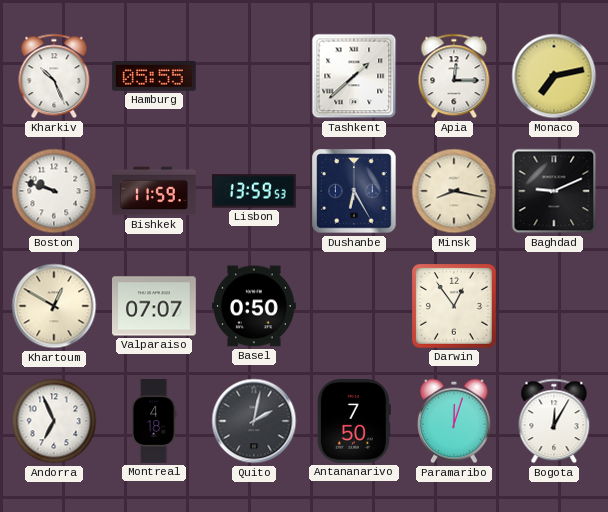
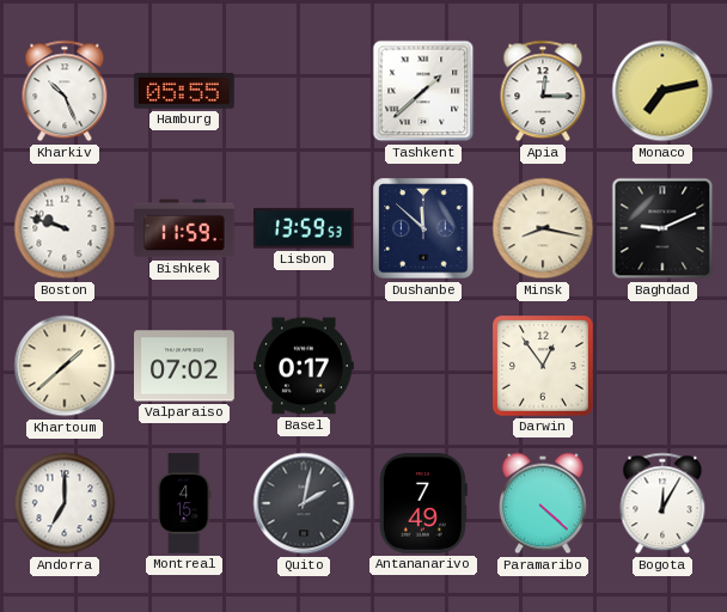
Dushanbe: 6:25 -> 11:52 (423, 228)
Khartoum: 12:50 -> 1:38 (65, 366)
Valparaiso: 07:07 -> 07:02 (185, 366)
Basel: 0:50 -> 0:17 (305, 366)
Andorra: 6:56 -> 7:00 (65, 503)
Montreal: 4:18 -> 4:15 (184, 503)
Antananarivo: 7:50 -> 7:49 (423, 504)
Paramaribo: 12:03 -> 4:22 (543, 503)
